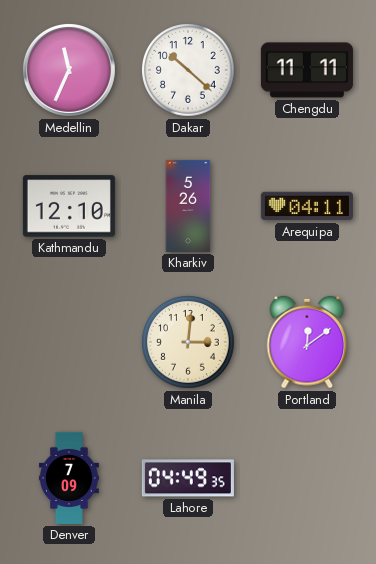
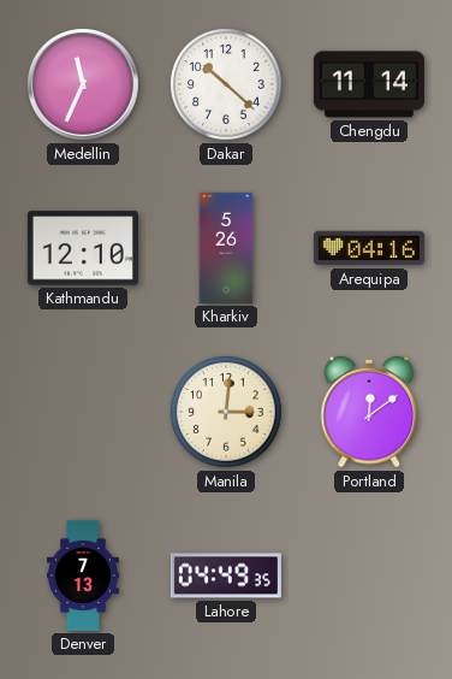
Chengdu: 11:11 -> 11:14 (369, 84)
Arequipa: 04:11 -> 04:16 (369, 248)
Denver: 7:09 -> 7:13 (83, 575)
